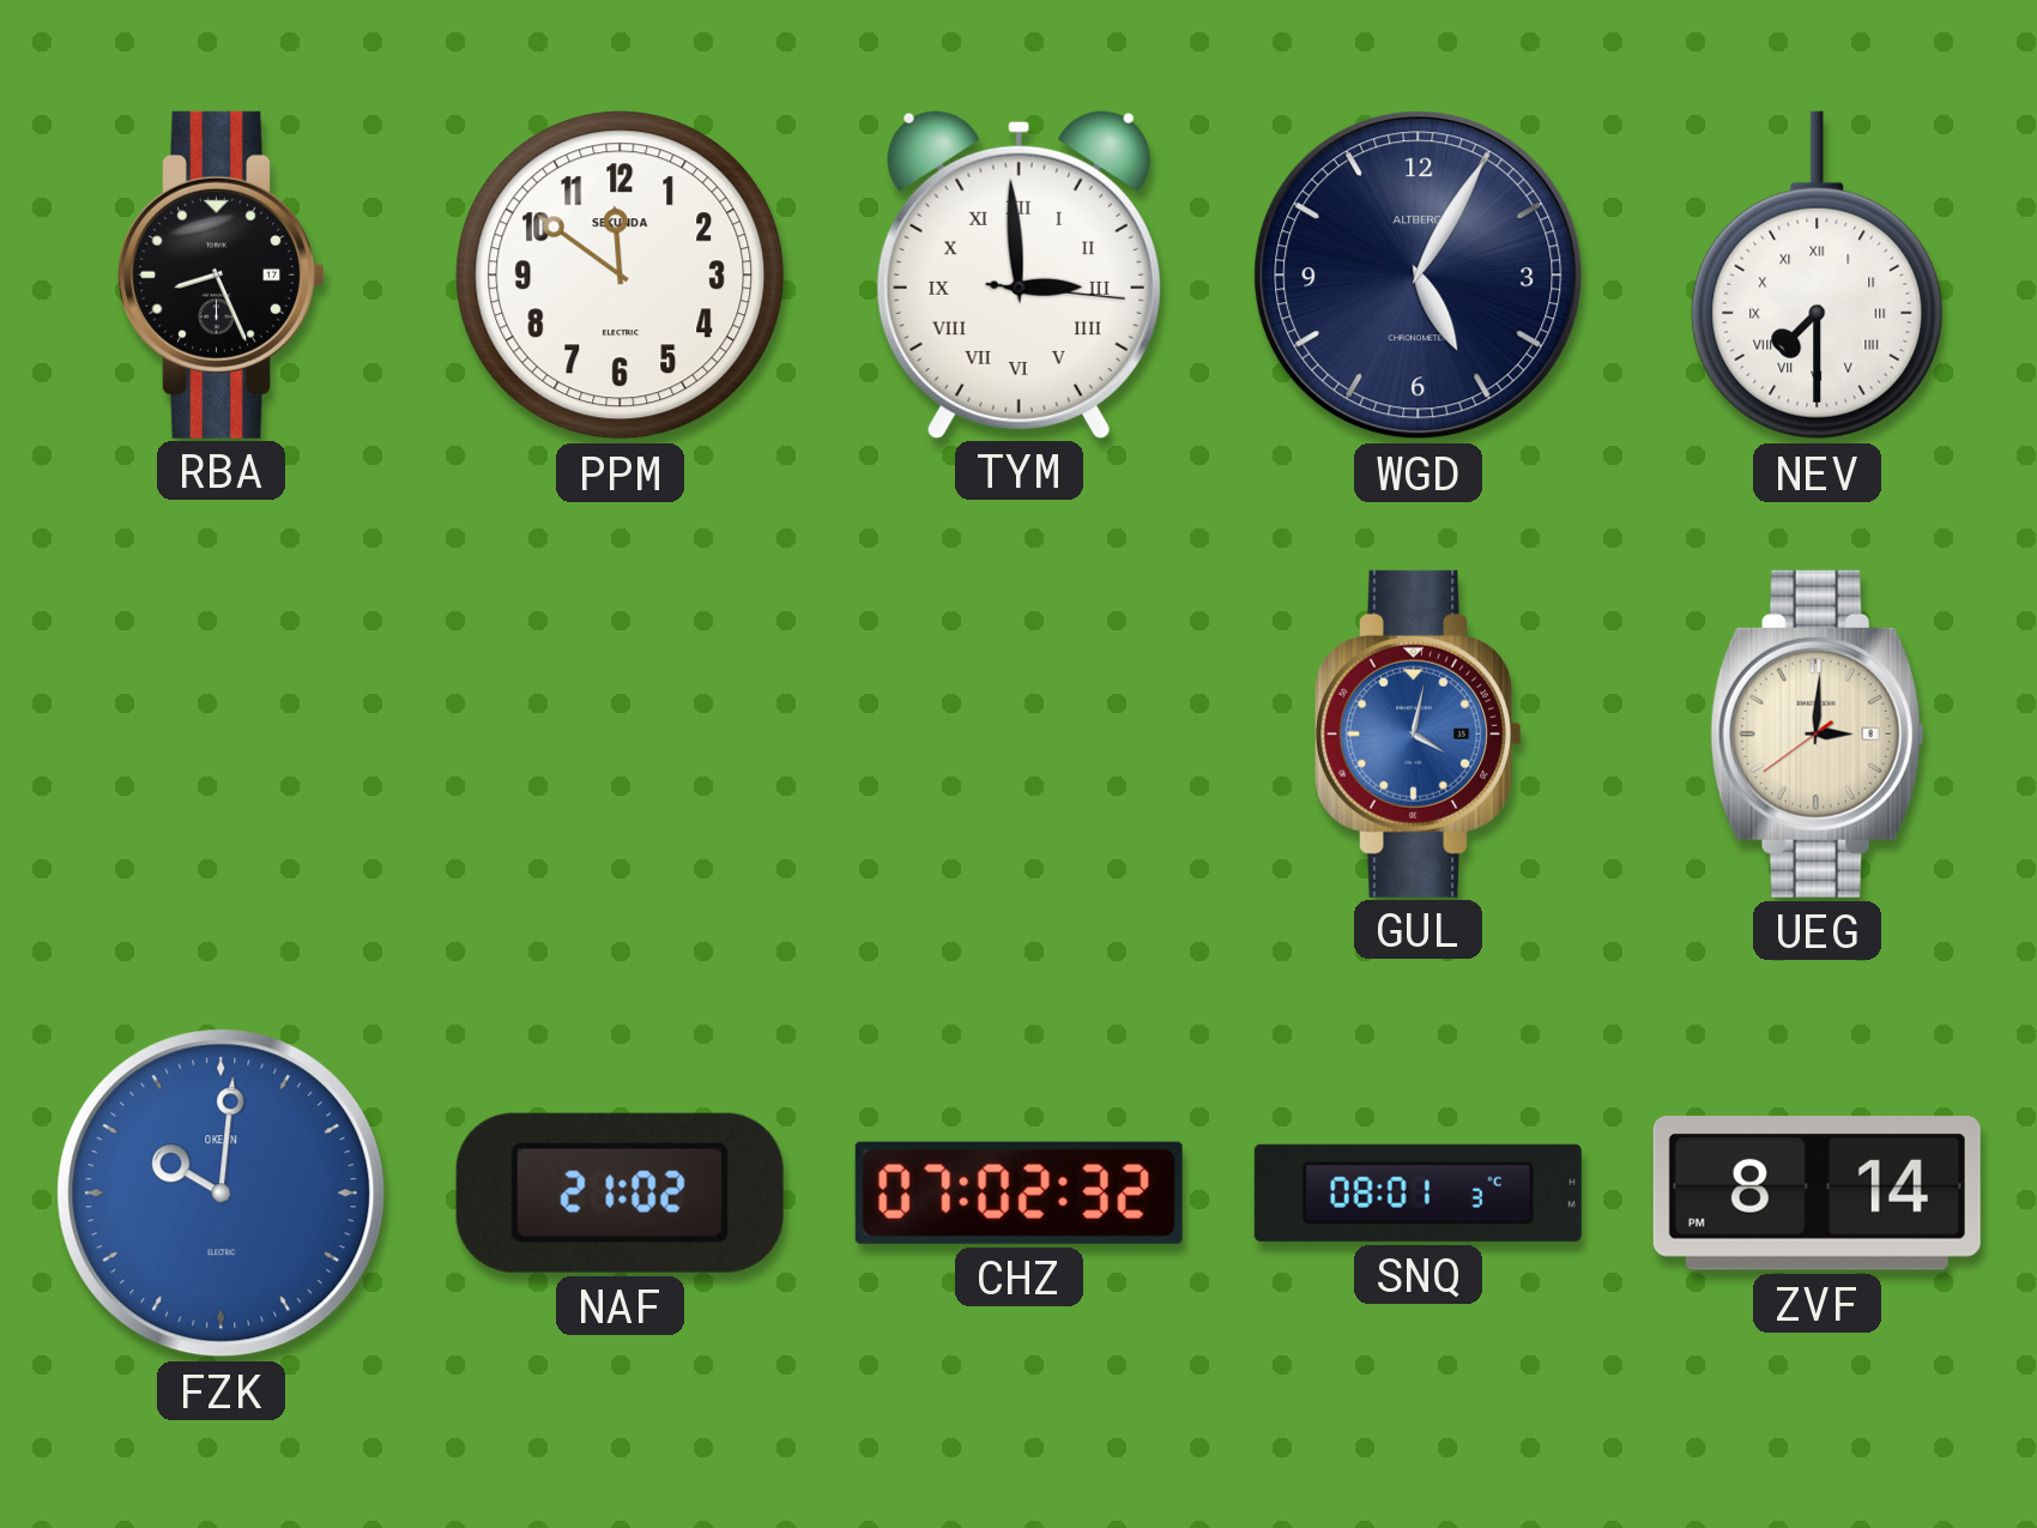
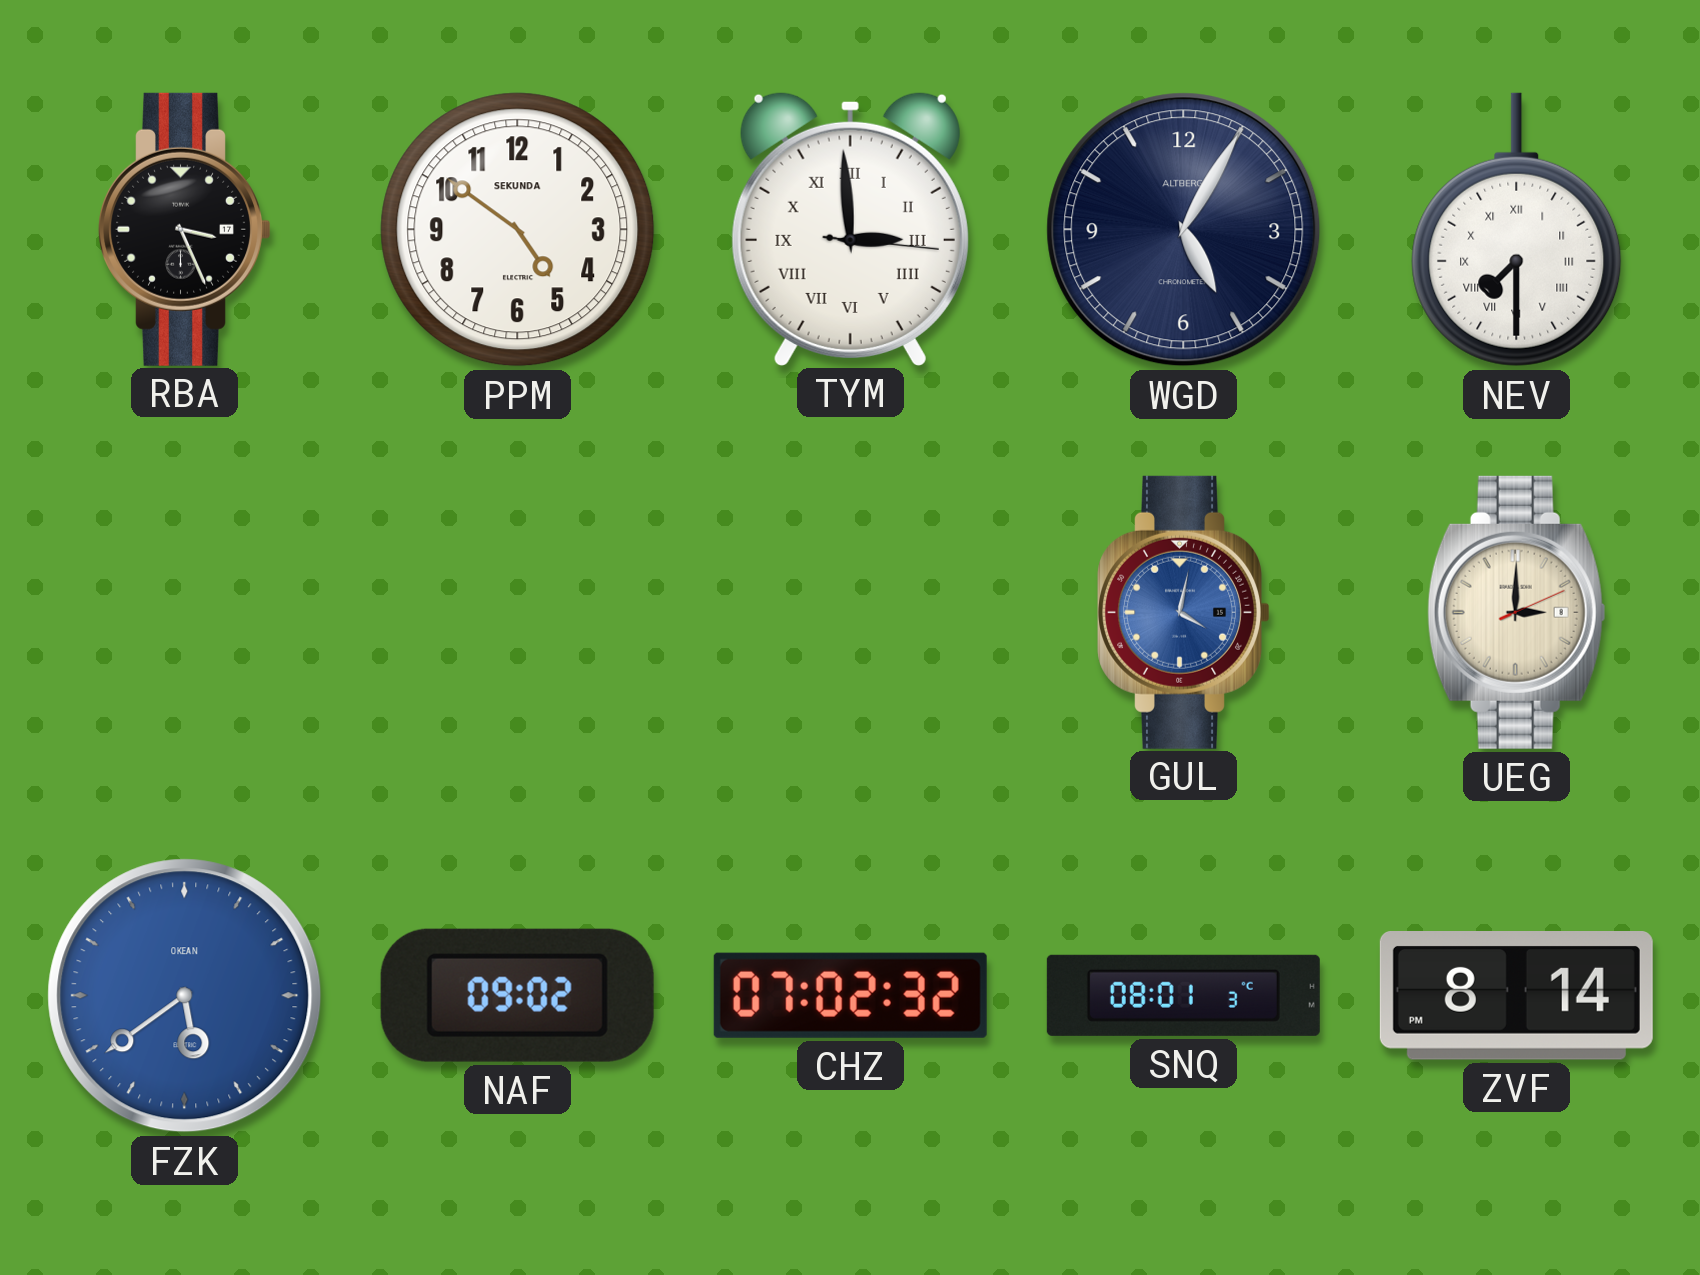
RBA: 8:26 -> 3:26 (185, 229)
PPM: 11:51 -> 4:51 (518, 230)
UEG: 3:00:39 -> 3:00:11 (1517, 612)
FZK: 10:01 -> 5:39 (185, 996)
NAF: 21:02 -> 09:02 (517, 995)
